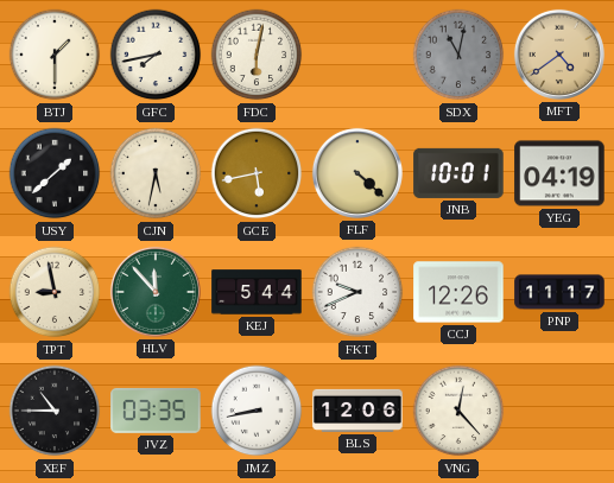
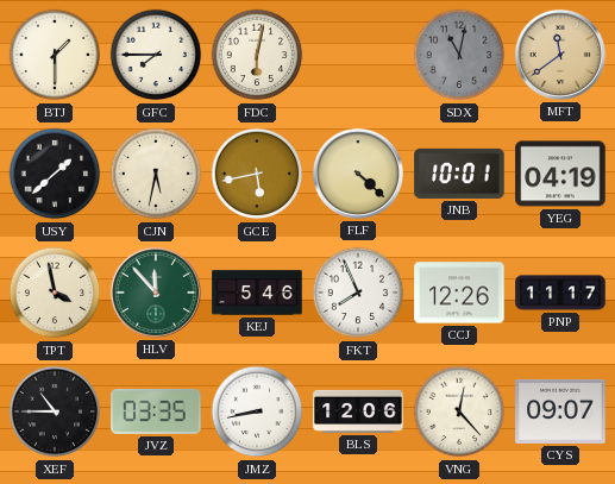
GFC: 7:43 -> 7:45 (156, 55)
MFT: 4:39 -> 11:39 (560, 55)
TPT: 8:58 -> 3:58 (55, 293)
KEJ: 5:44 -> 5:46 (257, 293)
FKT: 9:41 -> 7:56 (358, 293)
CYS: none -> 09:07 (560, 411)
